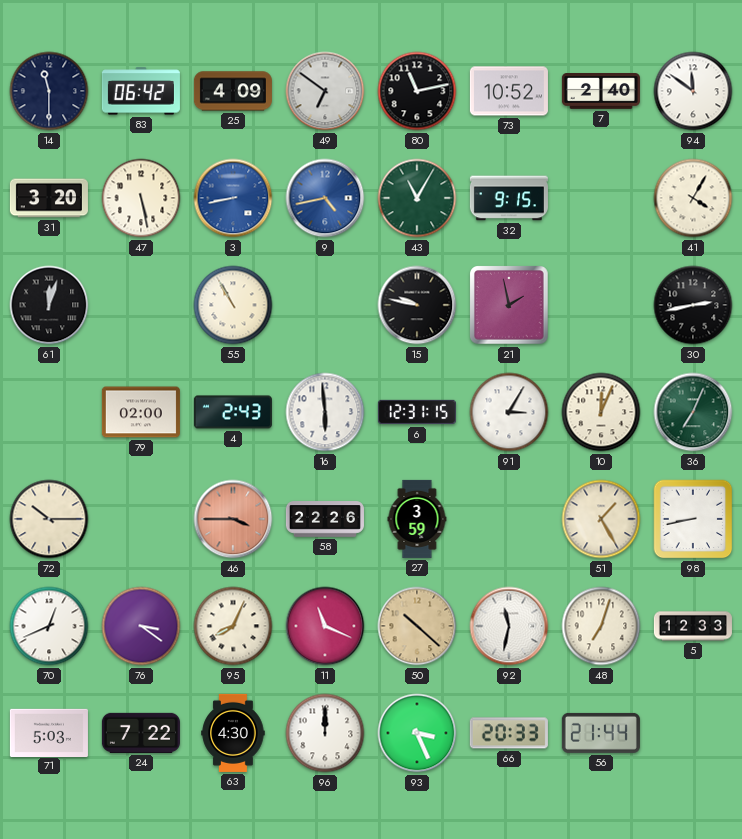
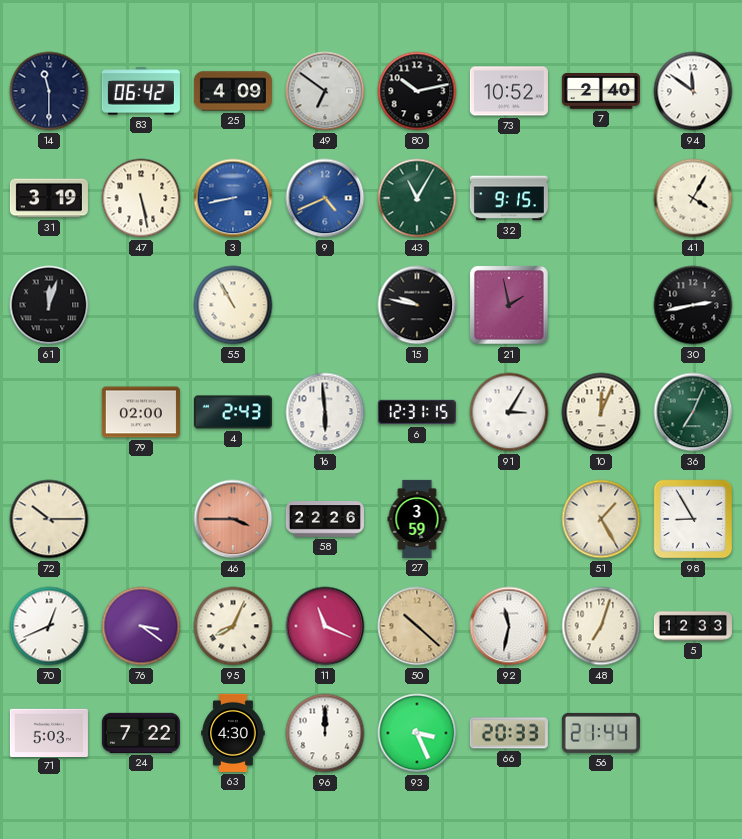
80: 11:13 -> 10:13 (417, 91)
31: 3:20 -> 3:19 (49, 198)
9: 4:43 -> 4:41 (325, 198)
98: 8:43 -> 8:55 (693, 519)
